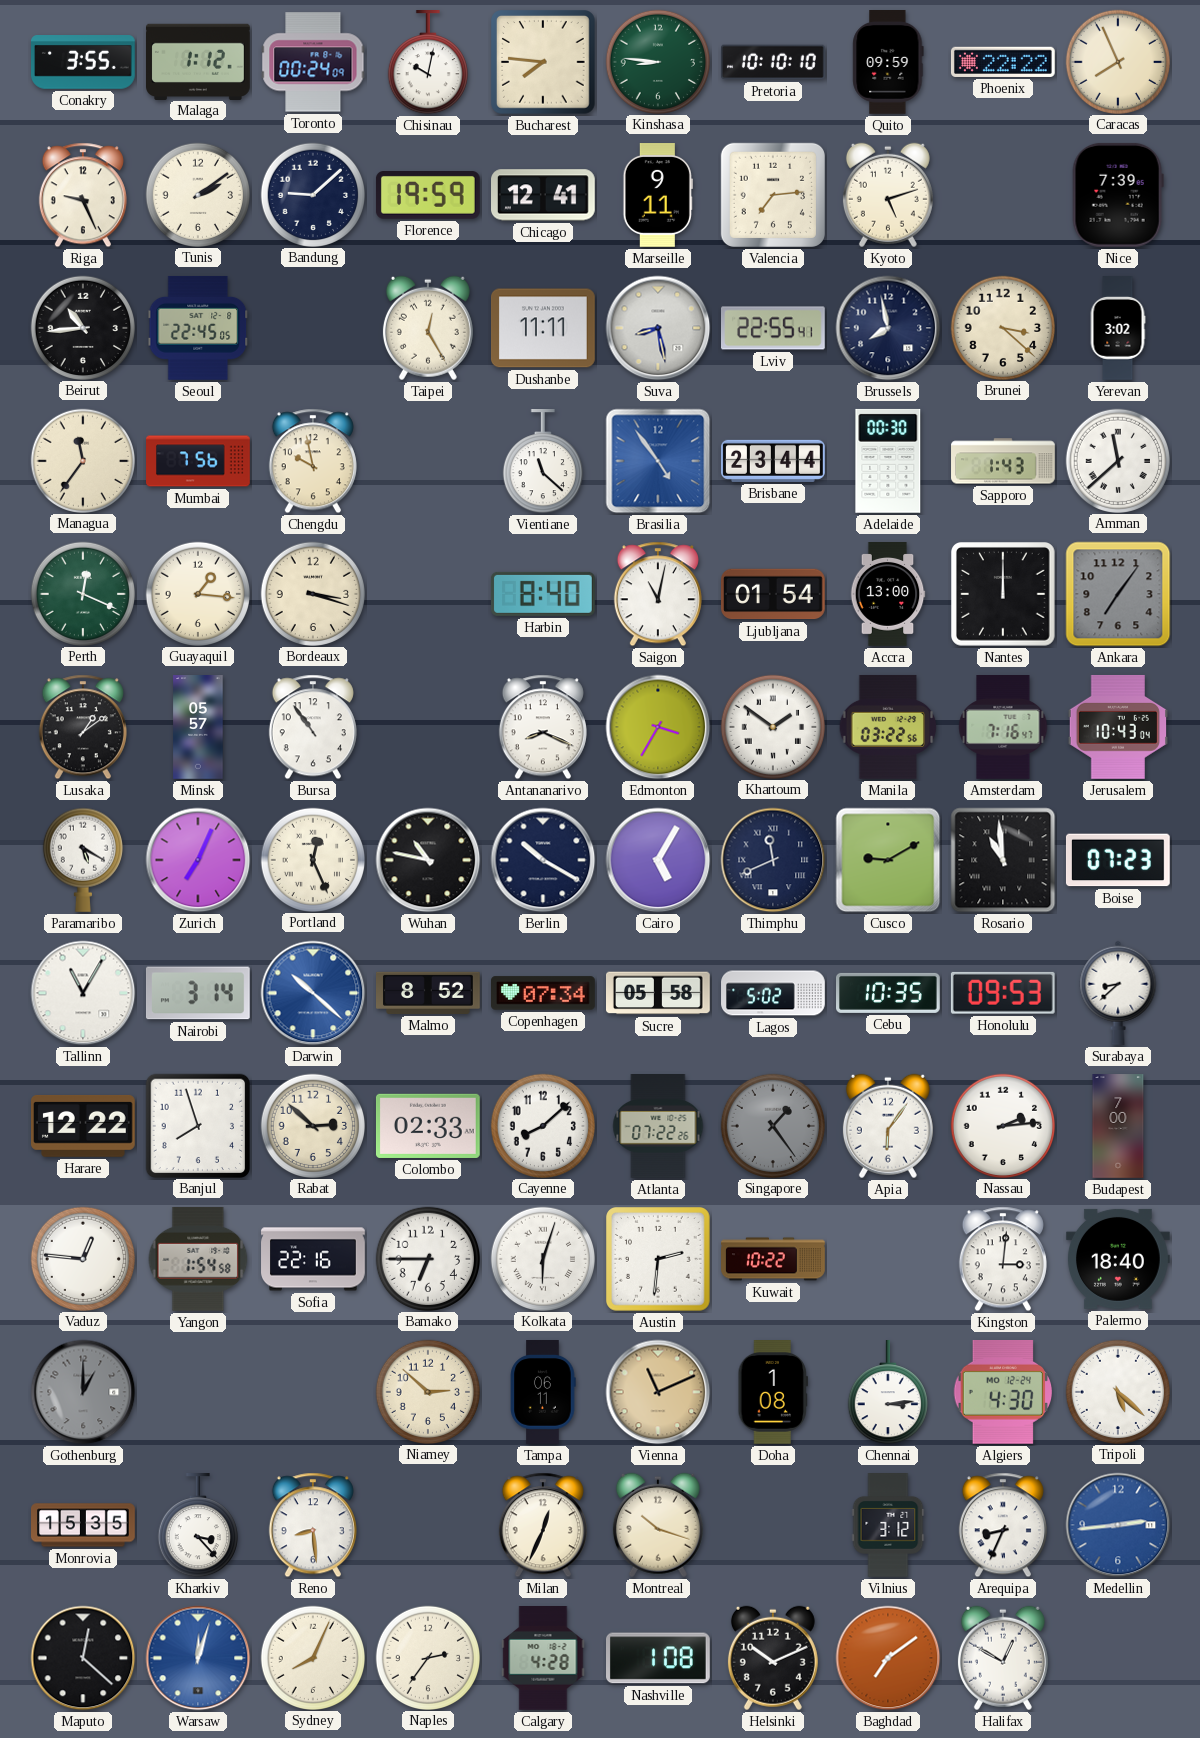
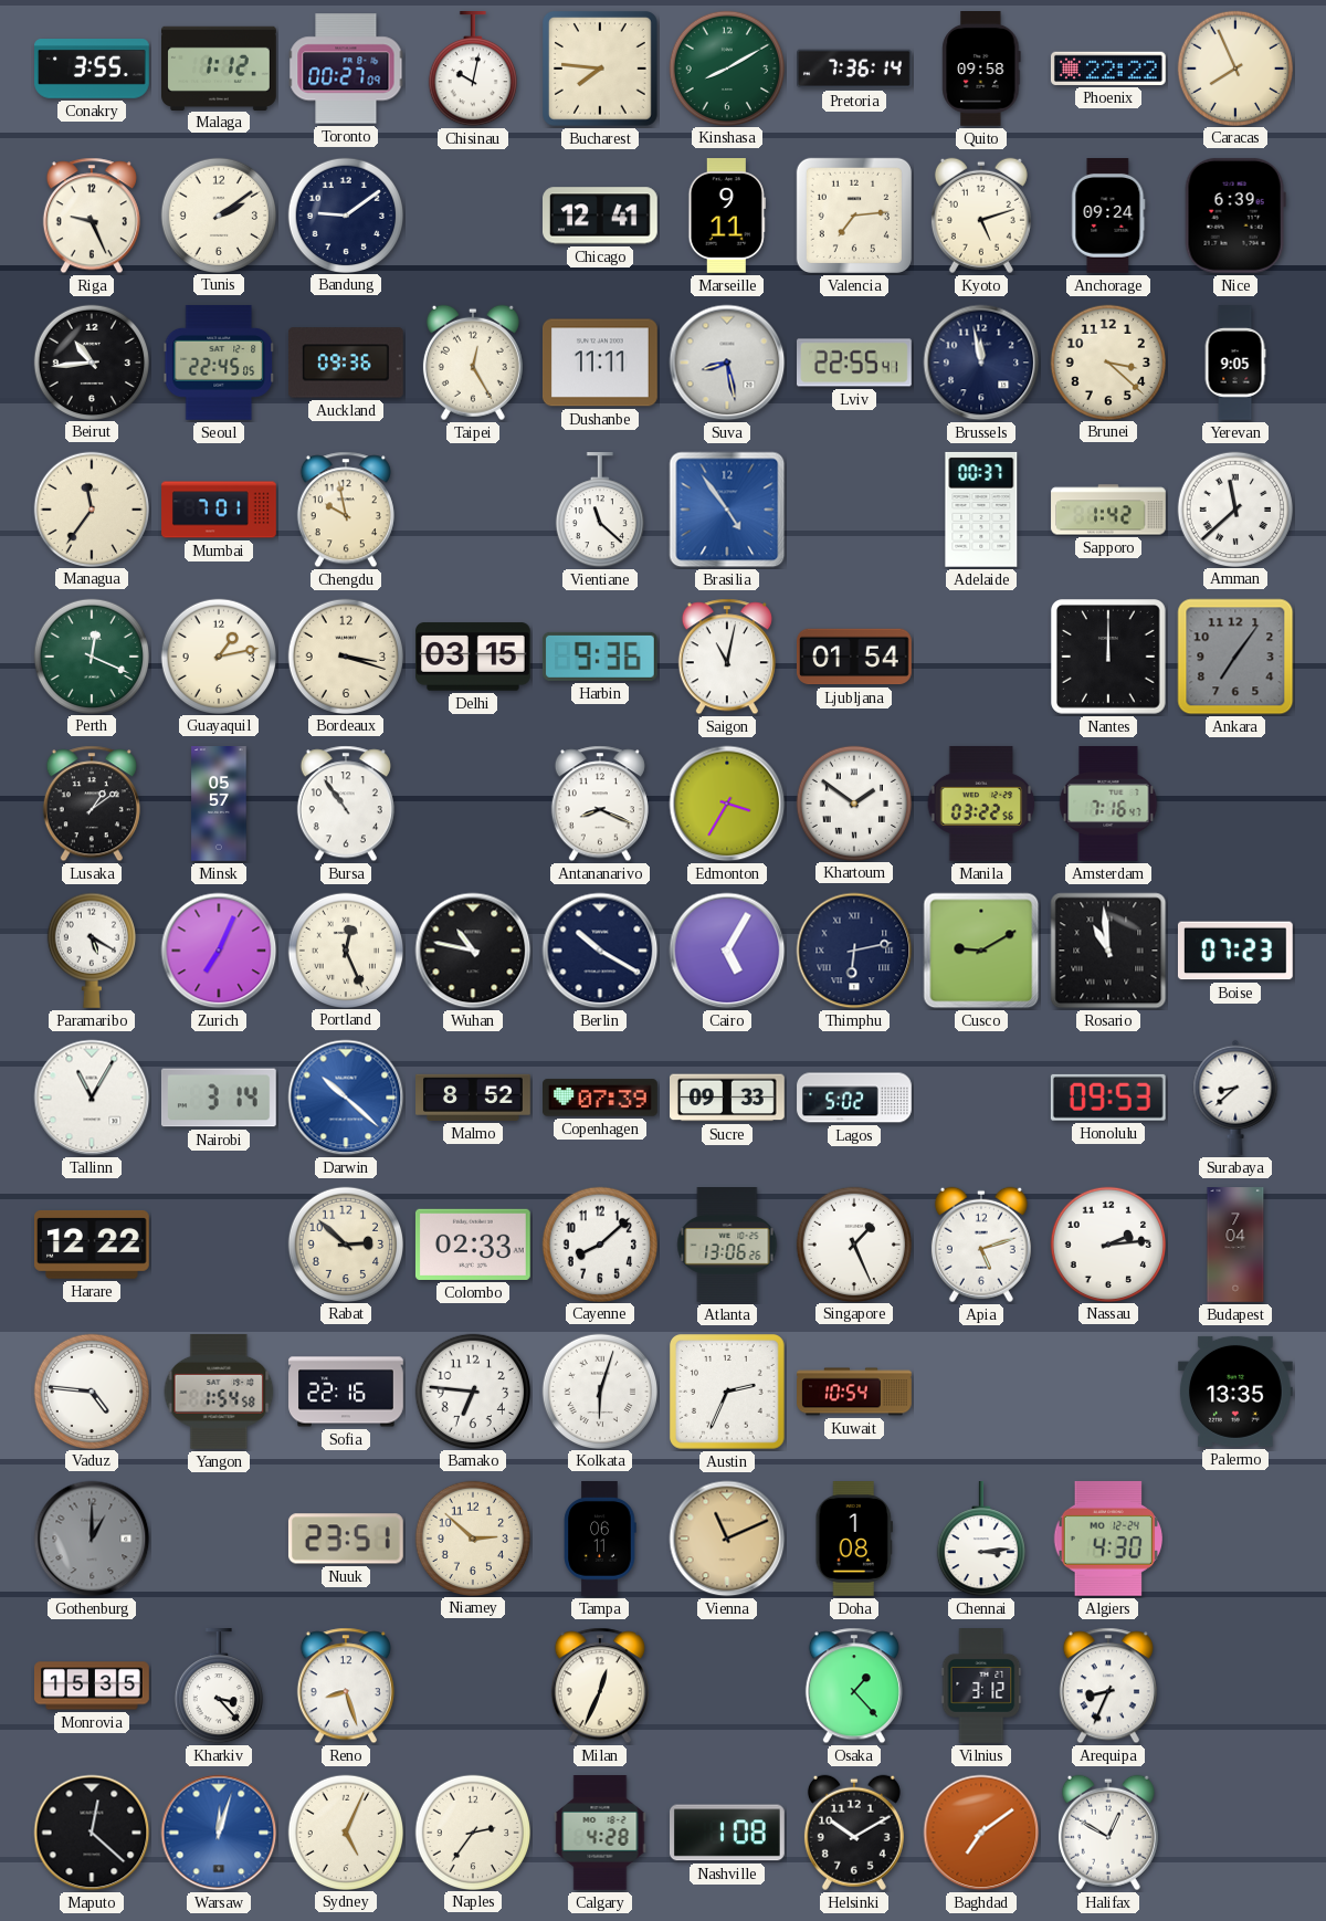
Toronto: 00:24 -> 00:27 (346, 69)
Kinshasa: 8:46 -> 8:10 (726, 67)
Pretoria: 10:10 -> 7:36 (855, 69)
Quito: 09:59 -> 09:58 (981, 70)
Bandung: 9:08 -> 9:09 (345, 214)
Florence: 19:59 -> none (428, 196)
Anchorage: none -> 09:24 (1108, 217)
Nice: 7:39 -> 6:39 (1235, 216)
Auckland: none -> 09:36 (346, 363)
Brussels: 7:58 -> 11:58 (981, 363)
Yerevan: 3:02 -> 9:05 (1235, 363)
Mumbai: 7:56 -> 7:01 (219, 510)
Brisbane: 23:44 -> none (774, 461)
Adelaide: 00:30 -> 00:37 (981, 510)
Sapporo: 1:43 -> 1:42 (1108, 510)
Guayaquil: 1:16 -> 1:13 (218, 655)
Delhi: none -> 03:15 (474, 657)
Harbin: 8:40 -> 9:36 (600, 657)
Accra: 13:00 -> none (888, 594)
Jerusalem: 10:43 -> none (1117, 727)
Thimphu: 11:41 -> 6:13 (854, 951)
Copenhagen: 07:34 -> 07:39 (601, 1098)
Sucre: 05:58 -> 09:33 (728, 1098)
Cebu: 10:35 -> none (889, 993)
Banjul: 7:57 -> none (197, 1125)
Atlanta: 07:22 -> 13:06 (727, 1246)
Singapore: 1:24 -> 1:26 (853, 1243)
Singapore dial: grey -> white (853, 1243)
Apia: 6:06 -> 5:12 (981, 1245)
Budapest: 7:00 -> 7:04 (1235, 1245)
Vaduz: 12:46 -> 4:46 (91, 1390)
Bamako: 6:45 -> 6:46 (472, 1390)
Austin: 2:31 -> 2:34 (728, 1393)
Kuwait: 10:22 -> 10:54 (854, 1392)
Kingston: 3:01 -> none (1003, 1259)
Palermo: 18:40 -> 13:35 (1235, 1392)
Nuuk: none -> 23:51 (346, 1539)
Tripoli: 5:22 -> none (1117, 1391)
Reno: 8:29 -> 8:27 (346, 1686)
Montreal: 10:18 -> none (658, 1525)
Osaka: none -> 1:23 (854, 1686)
Medellin: 2:44 -> none (1118, 1525)
Sydney: 8:04 -> 5:04 (345, 1831)
Helsinki: 10:11 -> 10:10 (854, 1833)
